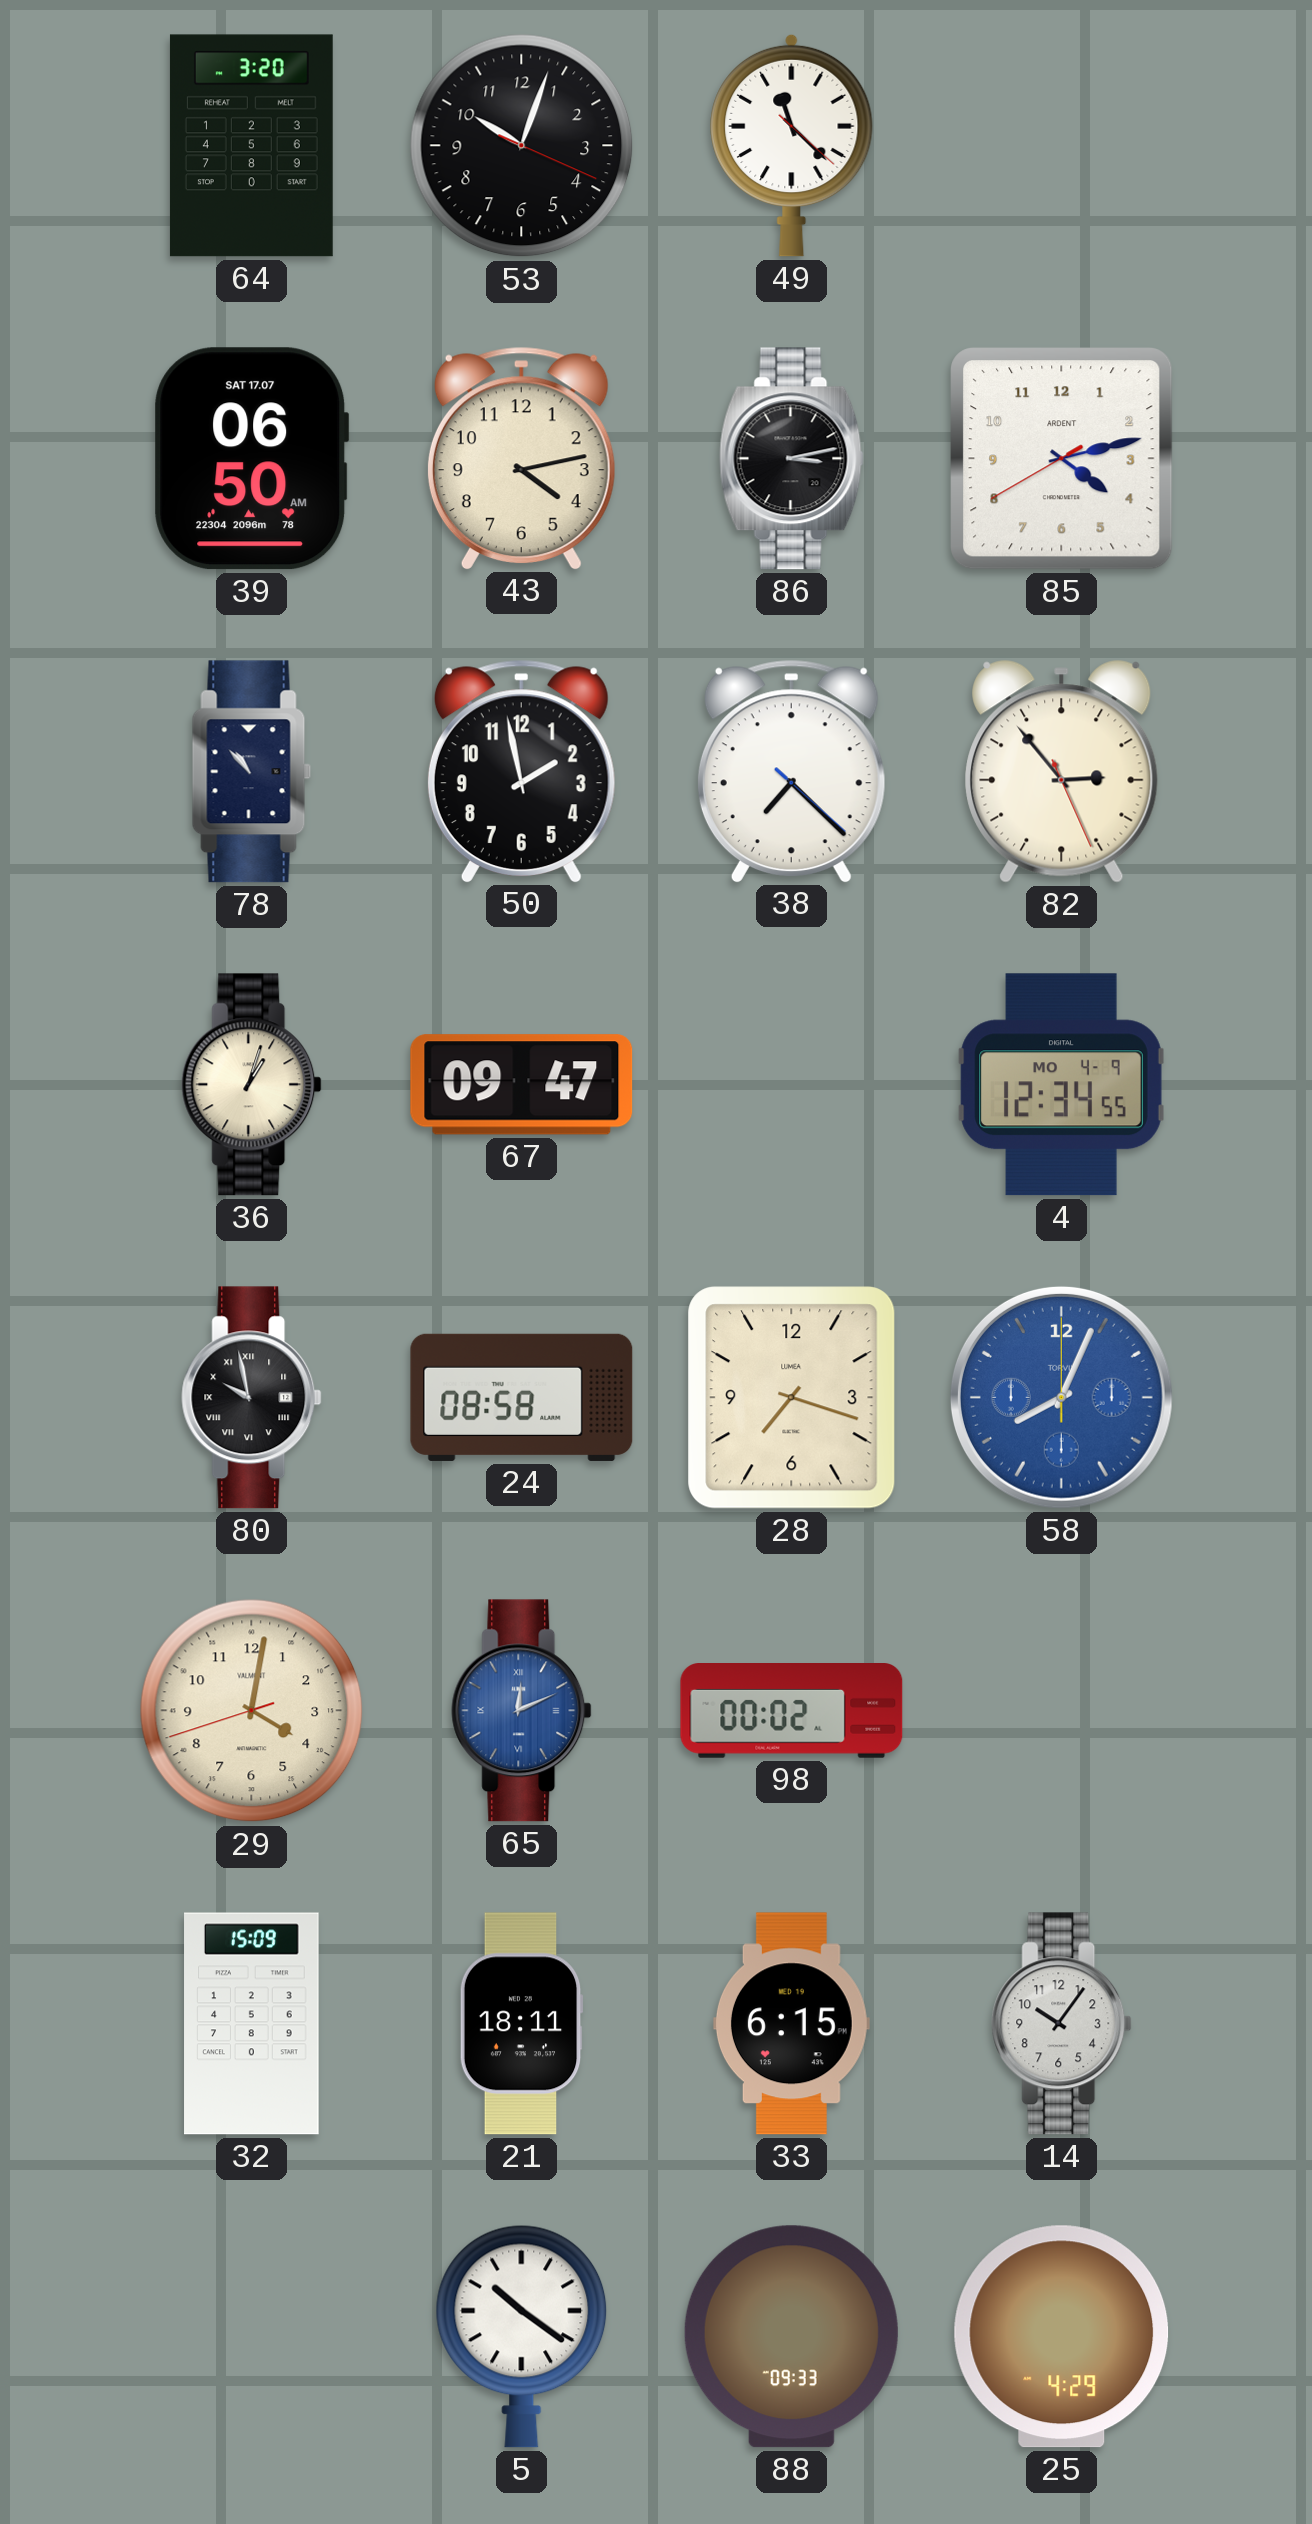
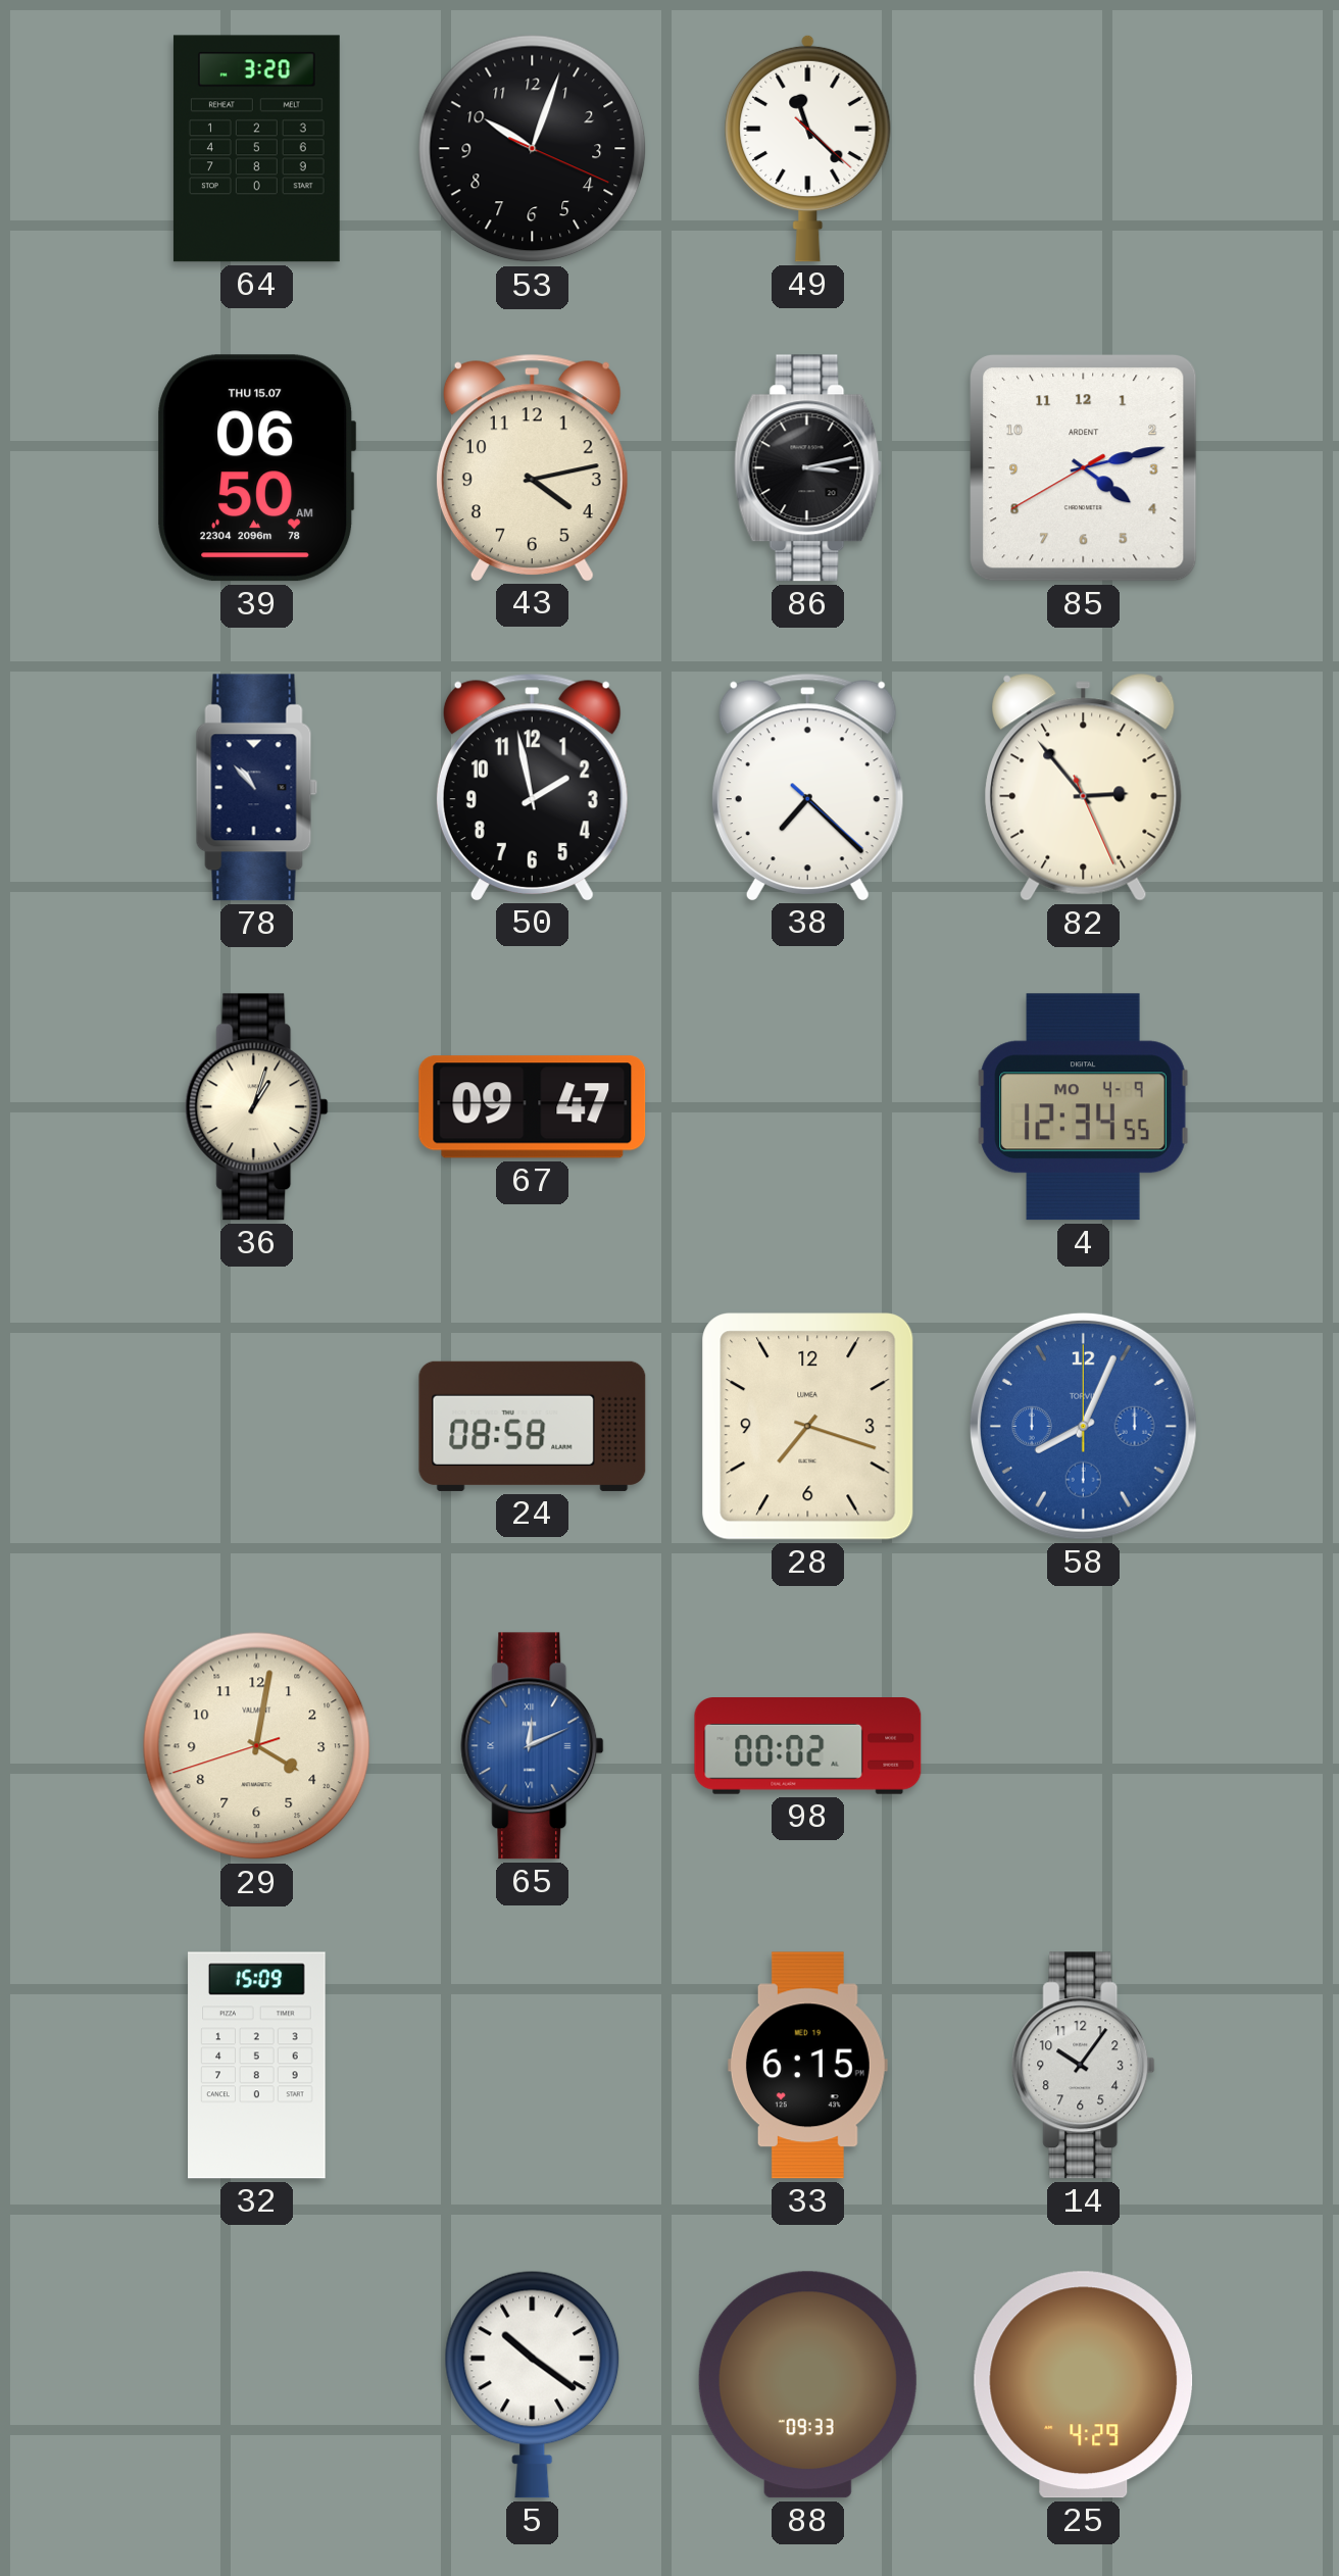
39 date: SAT 17.07 -> THU 15.07 (257, 468)
80: 9:58 -> none (252, 1398)
21: 18:11 -> none (521, 2024)
